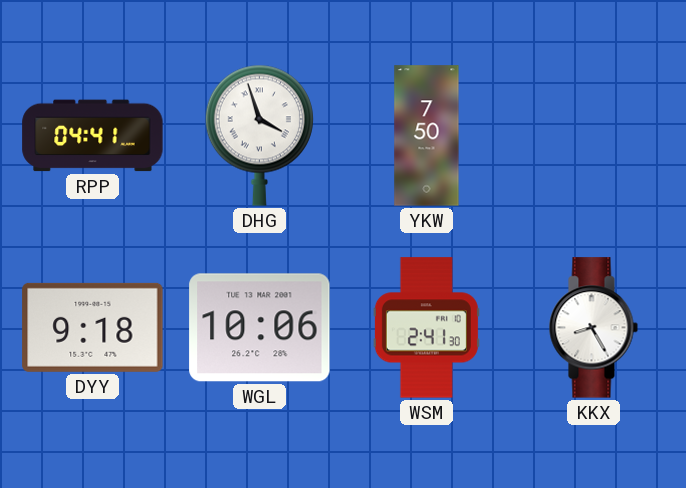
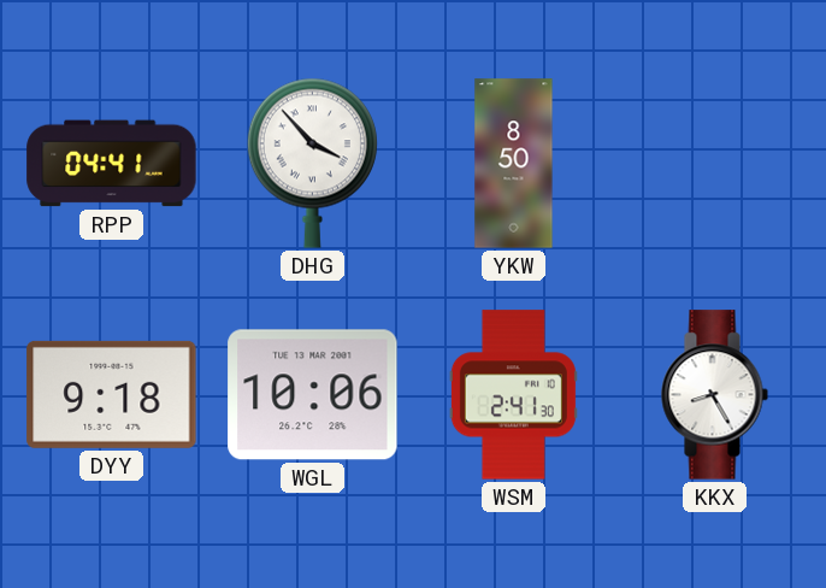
DHG: 3:57 -> 3:53 (312, 163)
YKW: 7:50 -> 8:50 (514, 164)
